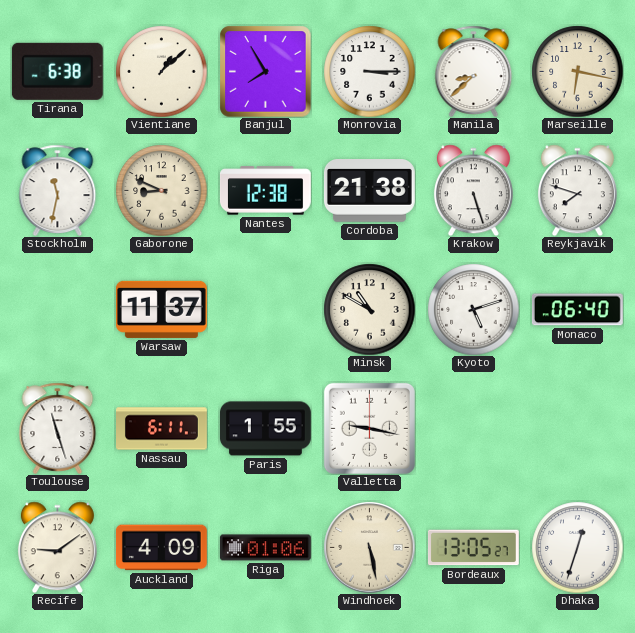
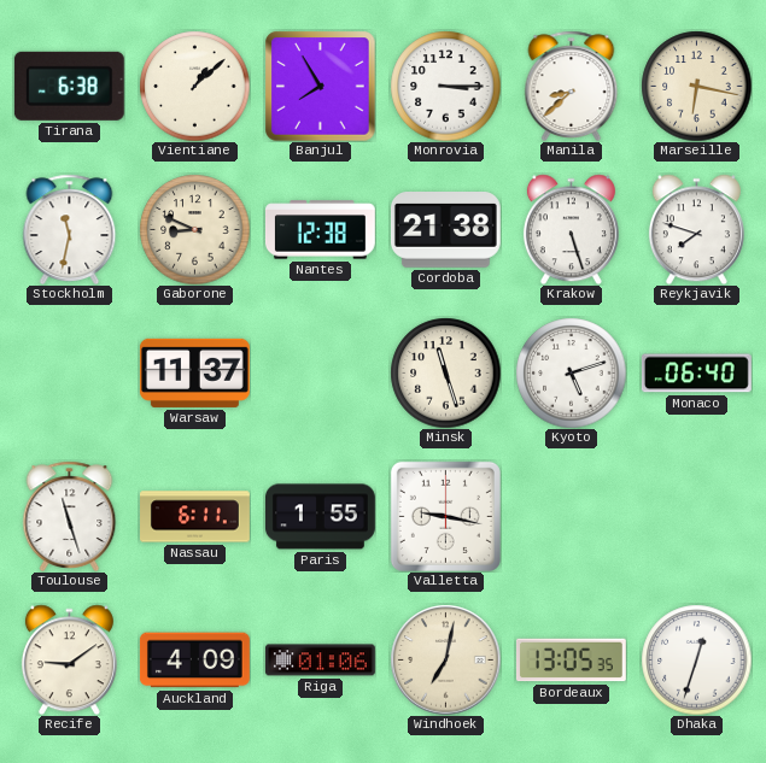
Minsk: 10:50 -> 11:27 (445, 372)
Windhoek: 5:28 -> 7:02 (445, 659)
Bordeaux: 13:05:27 -> 13:05:35 (571, 661)
